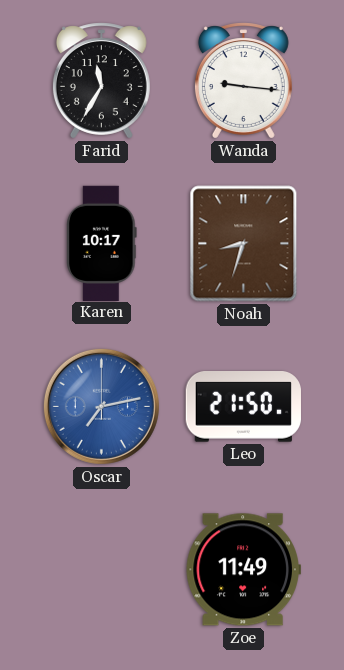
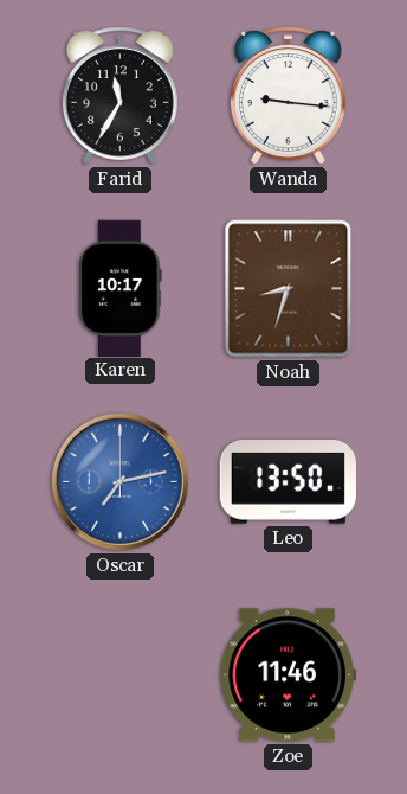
Leo: 21:50 -> 13:50 (288, 482)
Zoe: 11:49 -> 11:46 (288, 675)
